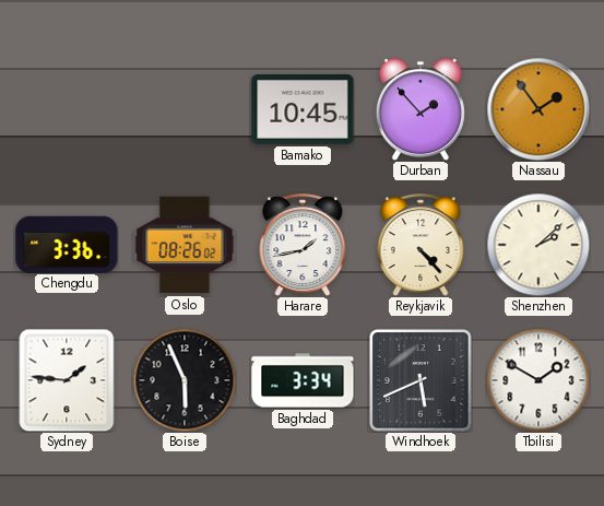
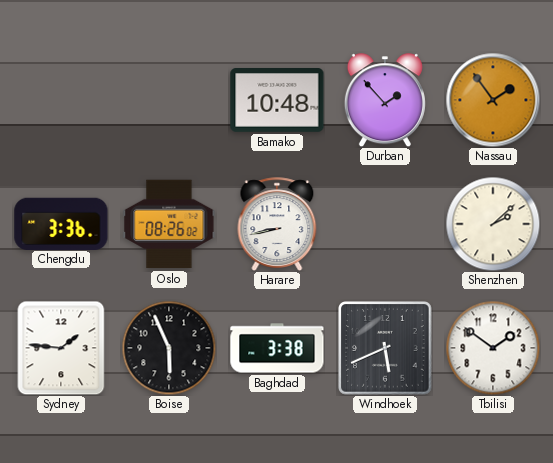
Bamako: 10:45 -> 10:48 (277, 101)
Harare: 1:43 -> 8:43 (277, 224)
Reykjavik: 4:23 -> none (421, 245)
Baghdad: 3:34 -> 3:38 (277, 348)
Tbilisi: 1:50 -> 1:51 (493, 348)
